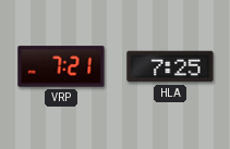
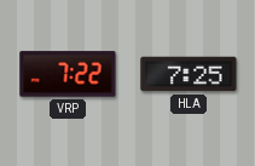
VRP: 7:21 -> 7:22 (68, 74)
